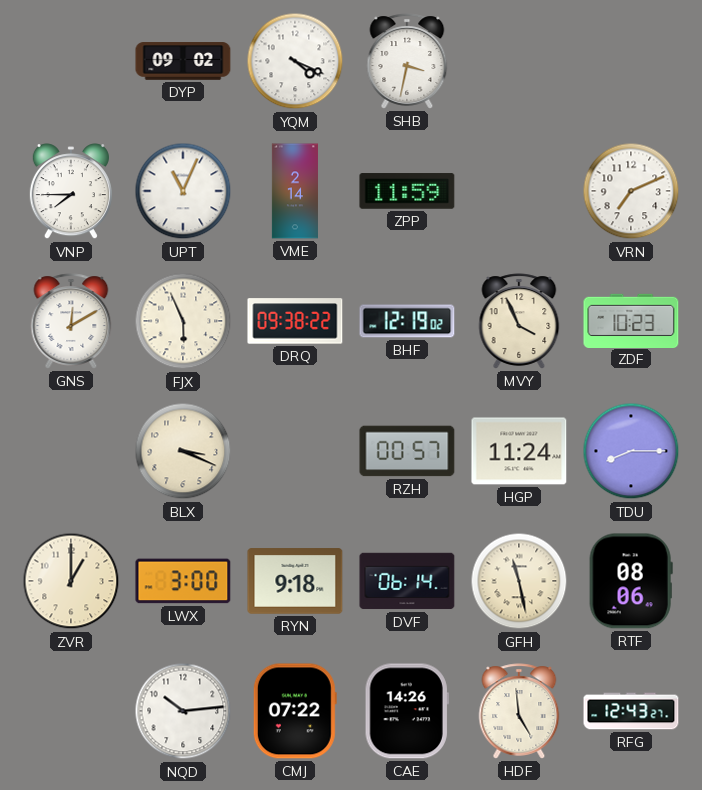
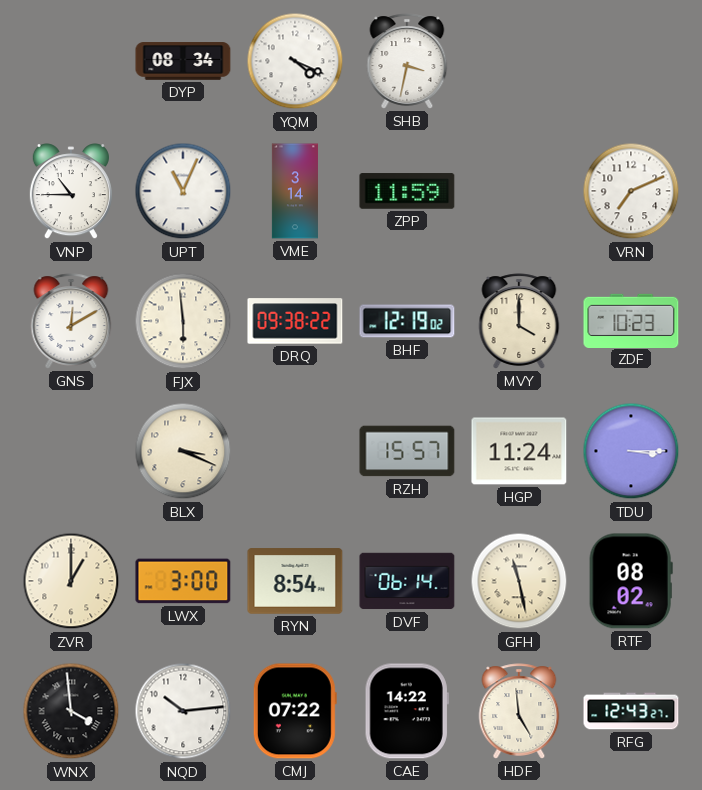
DYP: 09:02 -> 08:34 (183, 61)
VNP: 7:45 -> 10:45 (71, 192)
VME: 2:14 -> 3:14 (295, 191)
FJX: 5:56 -> 5:59 (183, 321)
MVY: 3:56 -> 4:00 (519, 321)
RZH: 00:57 -> 15:57 (407, 451)
TDU: 8:15 -> 3:15 (631, 451)
RYN: 9:18 -> 8:54 (295, 581)
RTF: 08:06 -> 08:02 (631, 581)
WNX: none -> 3:59 (71, 711)
CAE: 14:26 -> 14:22 (407, 711)
